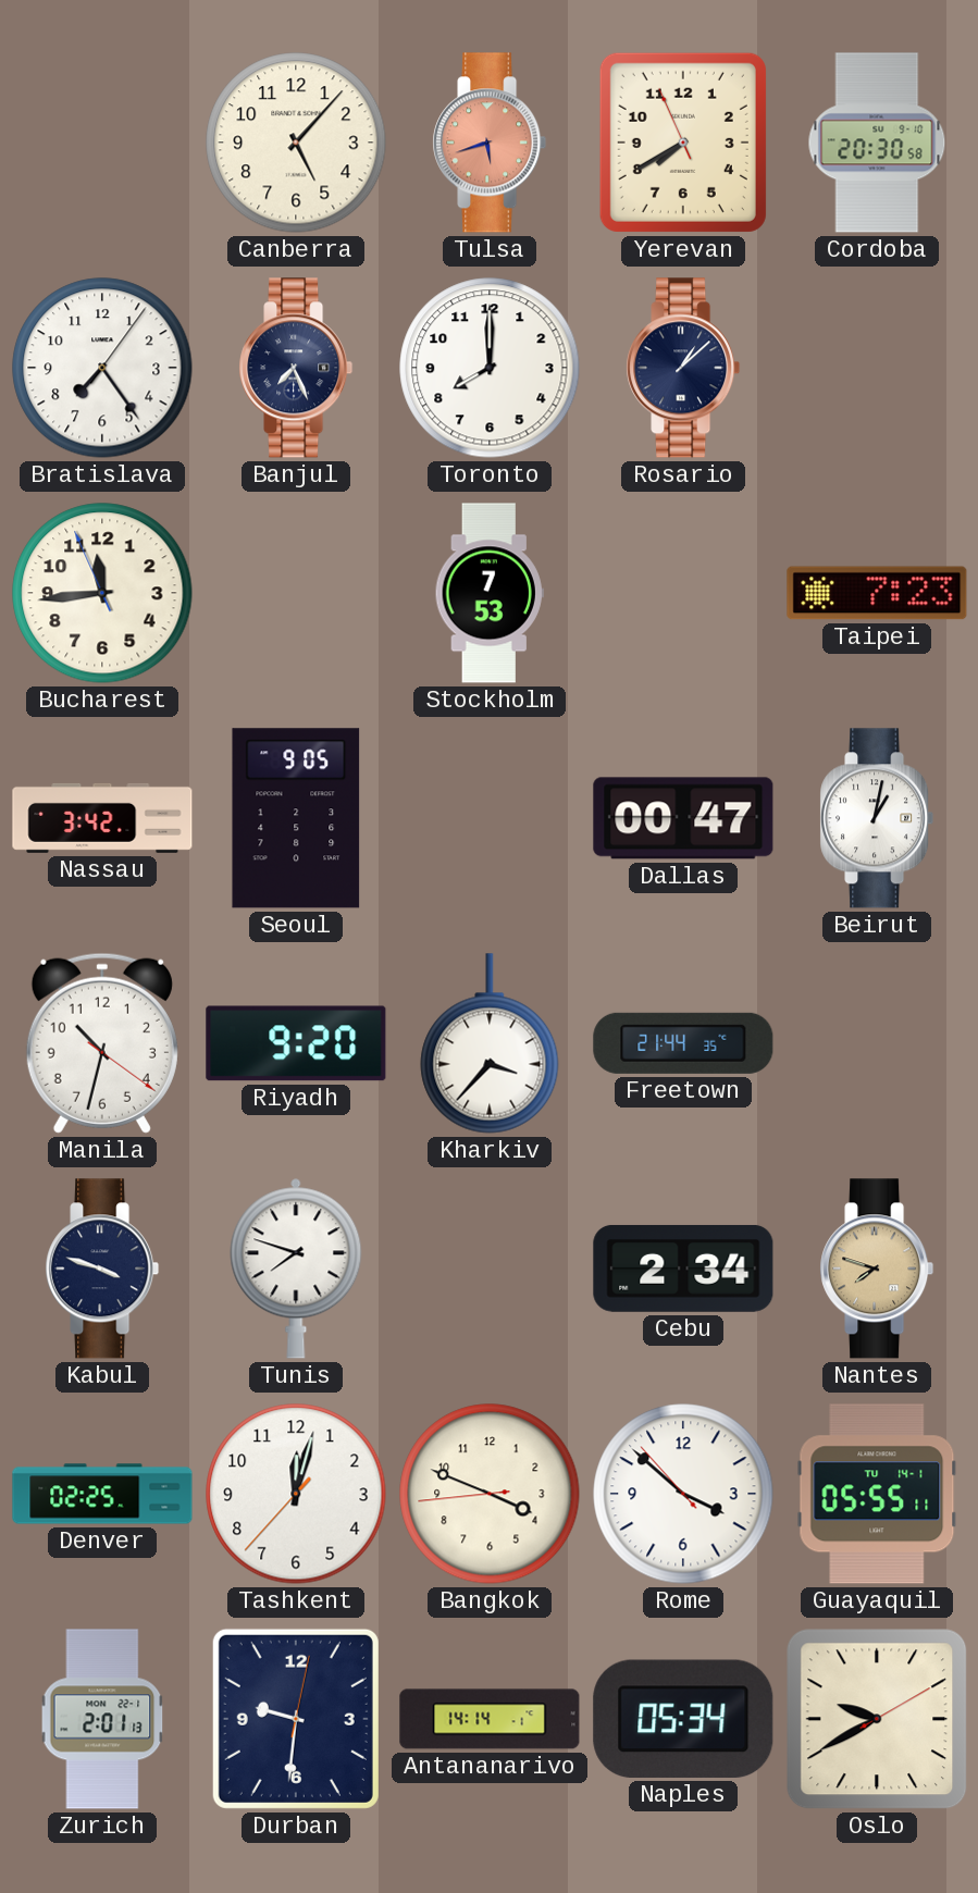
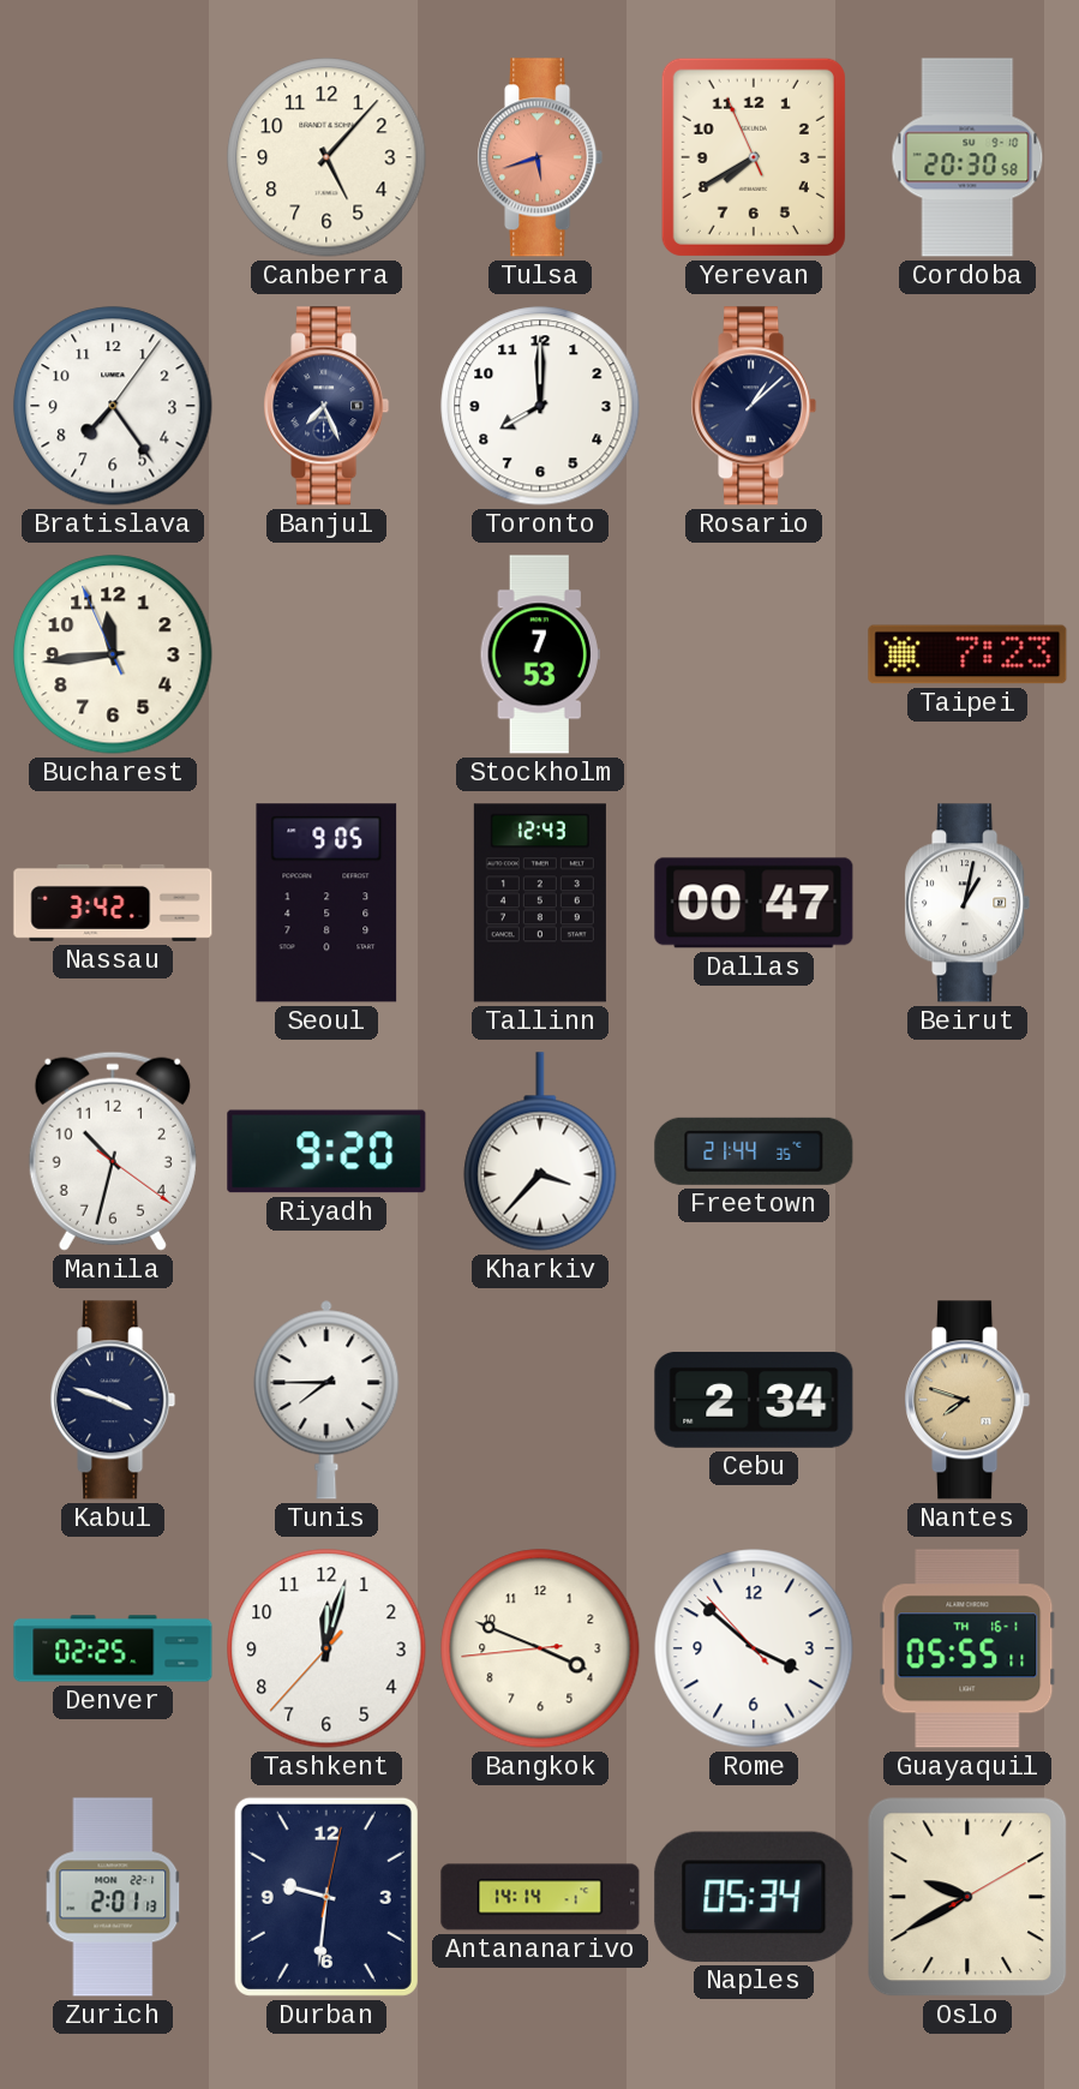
Tallinn: none -> 12:43 (540, 903)
Tunis: 7:48 -> 7:45 (326, 1400)
Guayaquil date: TU 14-1 -> TH 16-1 (967, 1648)
